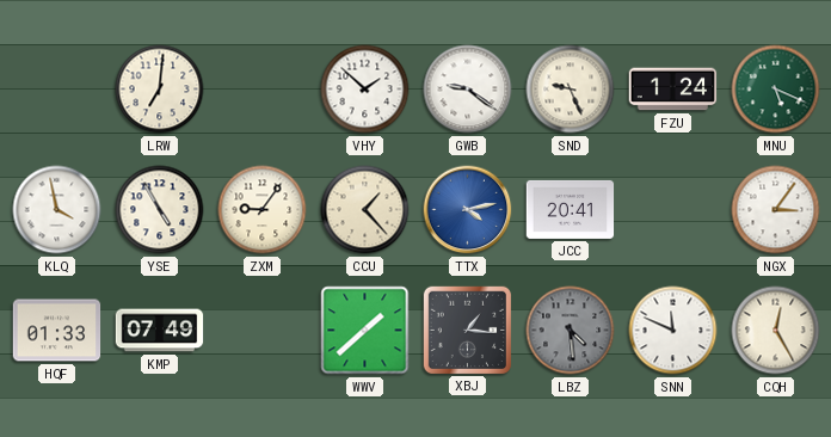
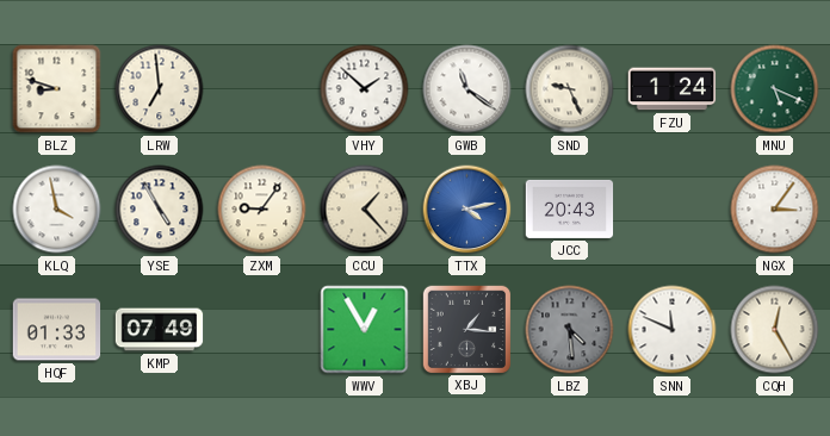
BLZ: none -> 8:48 (57, 89)
LRW: 7:01 -> 6:59 (160, 89)
GWB: 9:21 -> 11:21 (467, 89)
JCC: 20:41 -> 20:43 (570, 208)
WWV: 1:38 -> 12:55 (365, 330)
